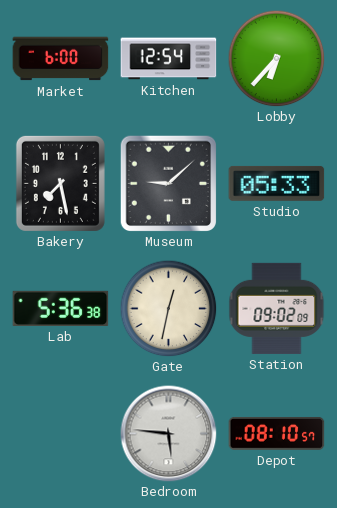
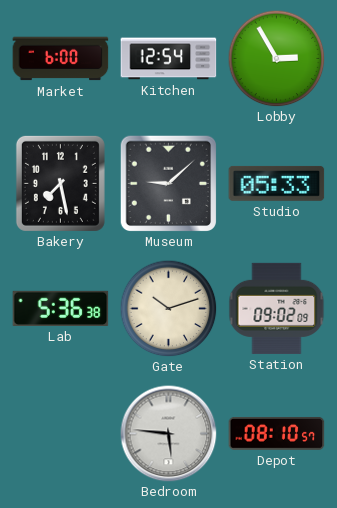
Lobby: 6:37 -> 2:55 (276, 58)
Gate: 12:32 -> 10:12 (168, 308)
